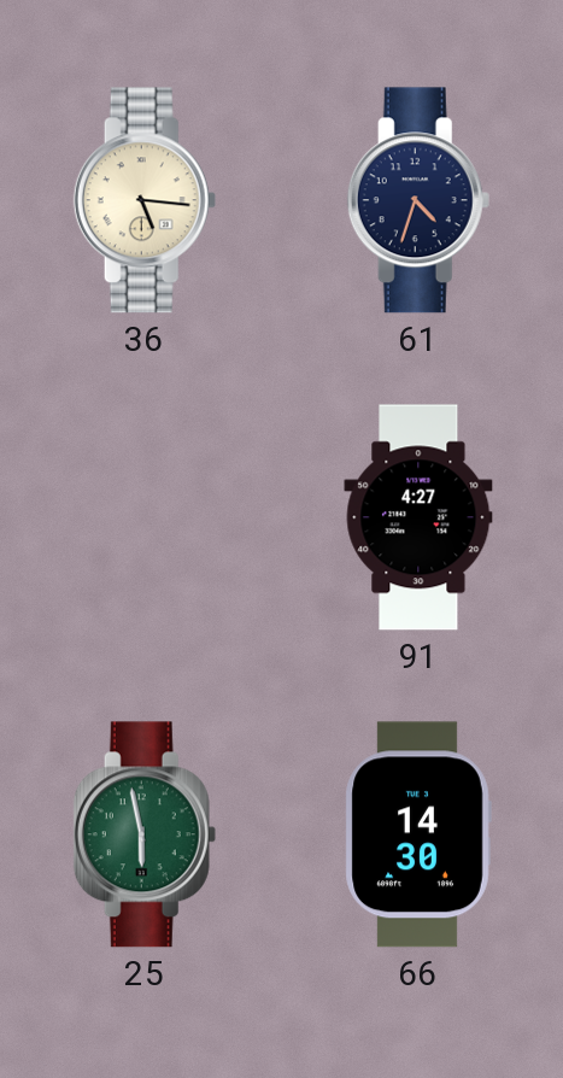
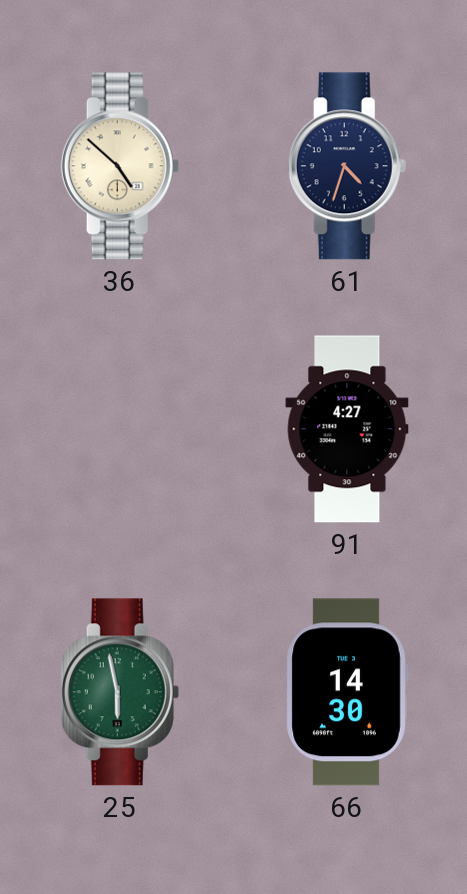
36: 5:16 -> 4:52 (120, 166)
